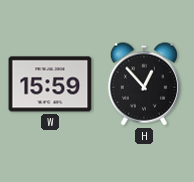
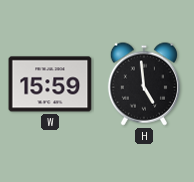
H: 12:53 -> 4:59 (143, 84)
